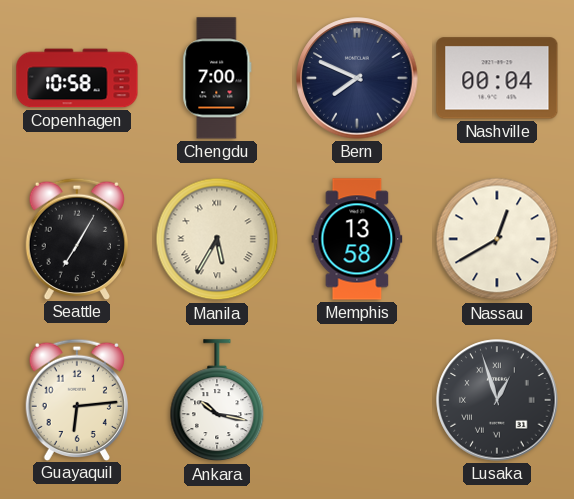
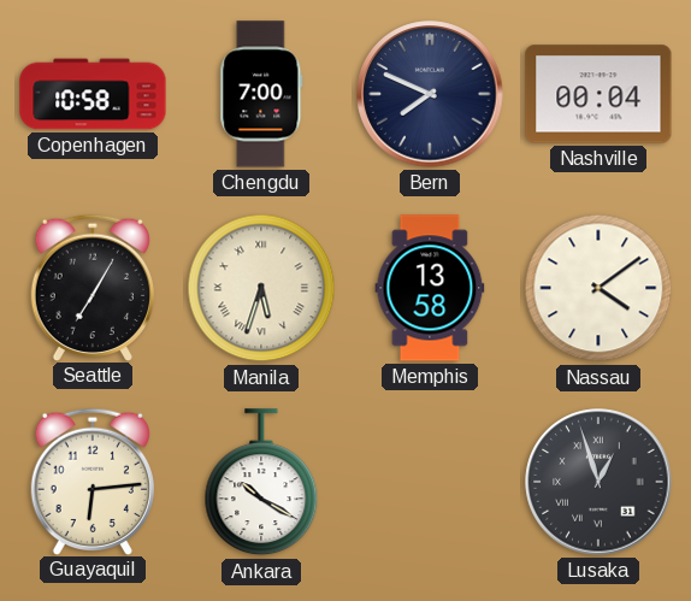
Manila: 5:35 -> 5:33 (261, 288)
Nassau: 12:40 -> 4:09 (598, 288)
Ankara: 10:17 -> 10:20 (261, 483)
